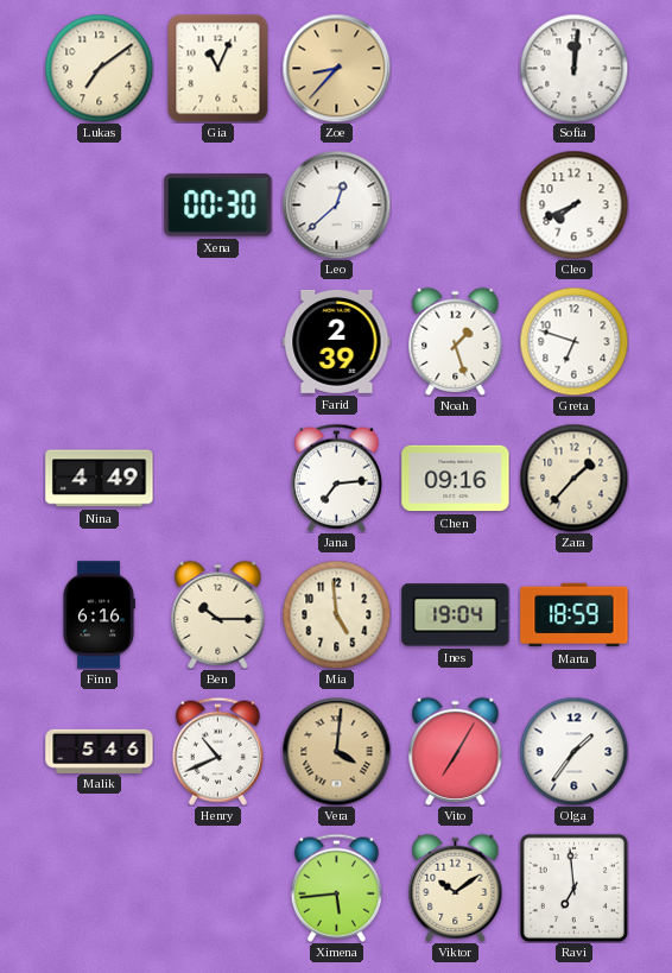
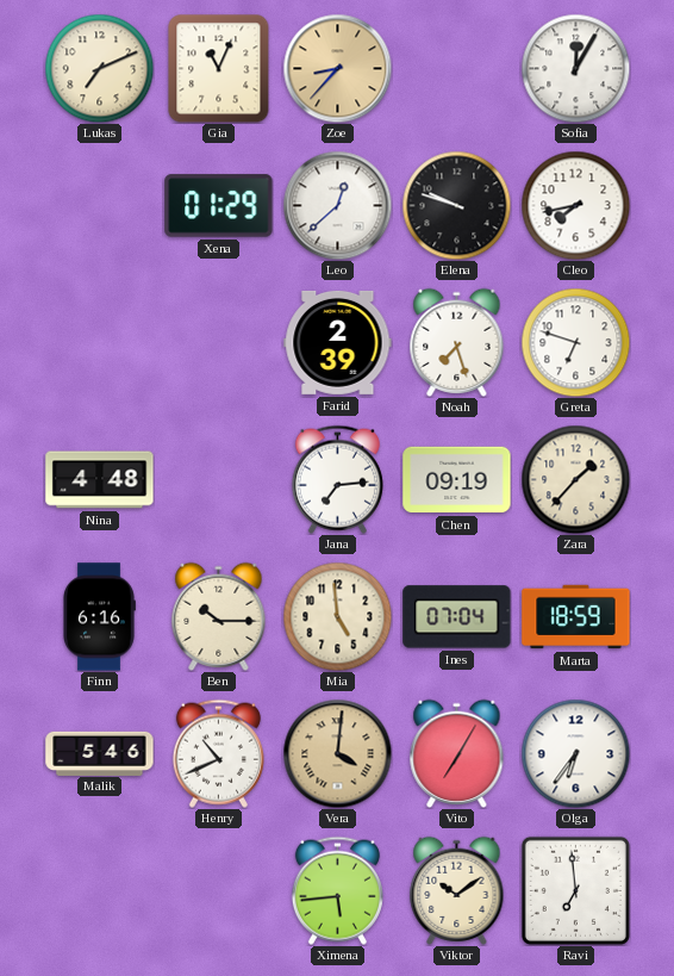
Lukas: 7:09 -> 7:11 (99, 68)
Sofia: 12:01 -> 12:05 (575, 68)
Xena: 00:30 -> 01:29 (219, 206)
Elena: none -> 9:48 (456, 205)
Cleo: 7:41 -> 7:43 (575, 205)
Noah: 1:27 -> 7:27 (457, 342)
Nina: 4:49 -> 4:48 (100, 480)
Chen: 09:16 -> 09:19 (457, 480)
Ines: 19:04 -> 07:04 (457, 617)
Olga: 1:36 -> 6:36 (575, 753)
